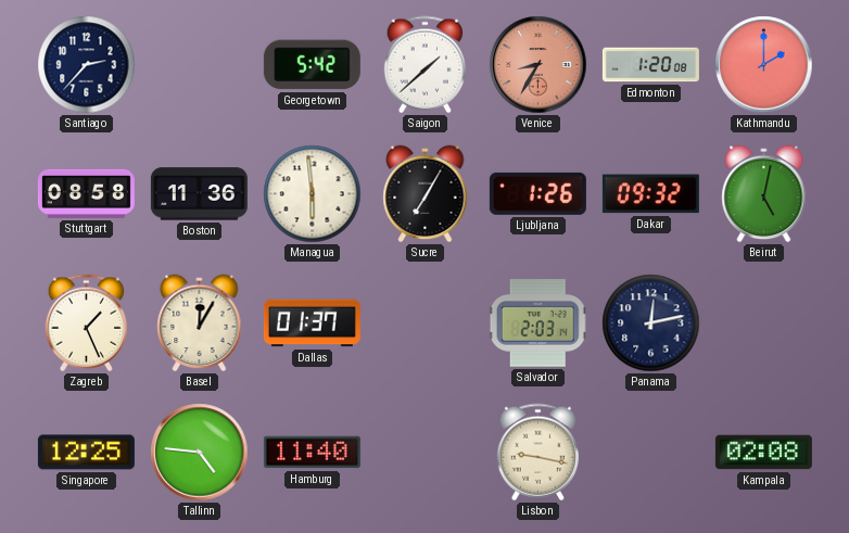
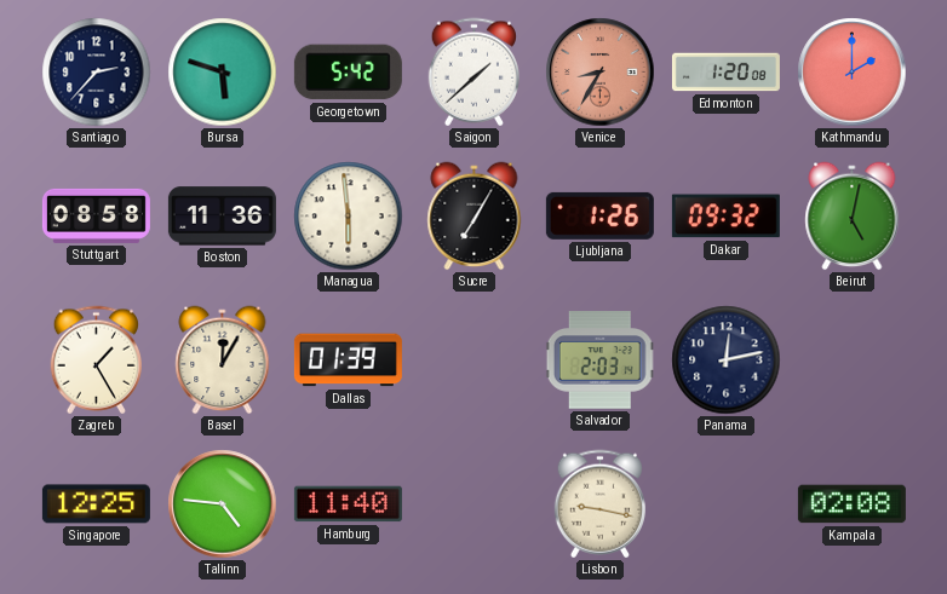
Bursa: none -> 5:48 (223, 73)
Zagreb: 1:26 -> 1:25 (96, 361)
Dallas: 01:37 -> 01:39 (348, 361)
